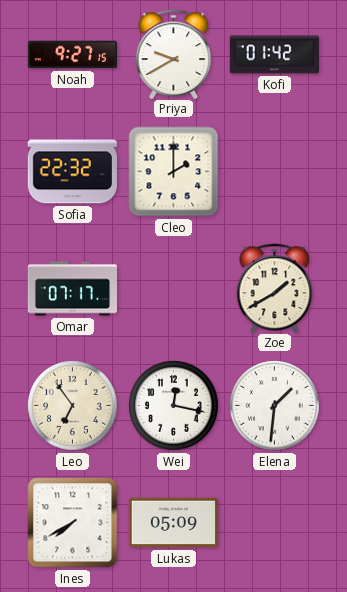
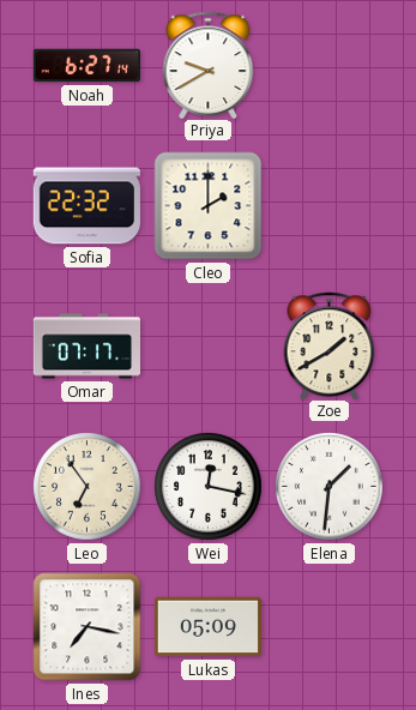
Noah: 9:27 -> 6:27 (86, 66)
Kofi: 01:42 -> none (274, 55)
Ines: 7:40 -> 7:17 (88, 627)
